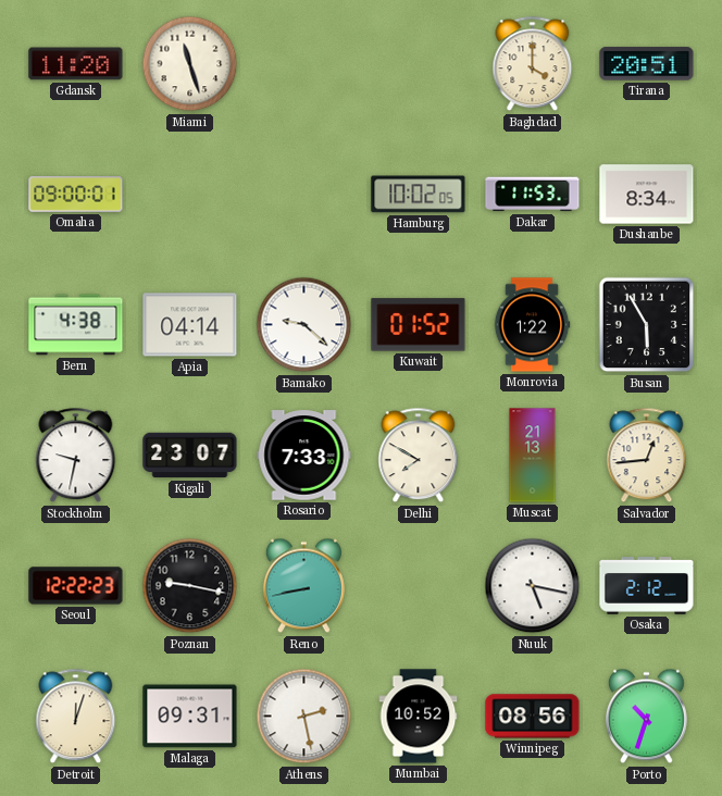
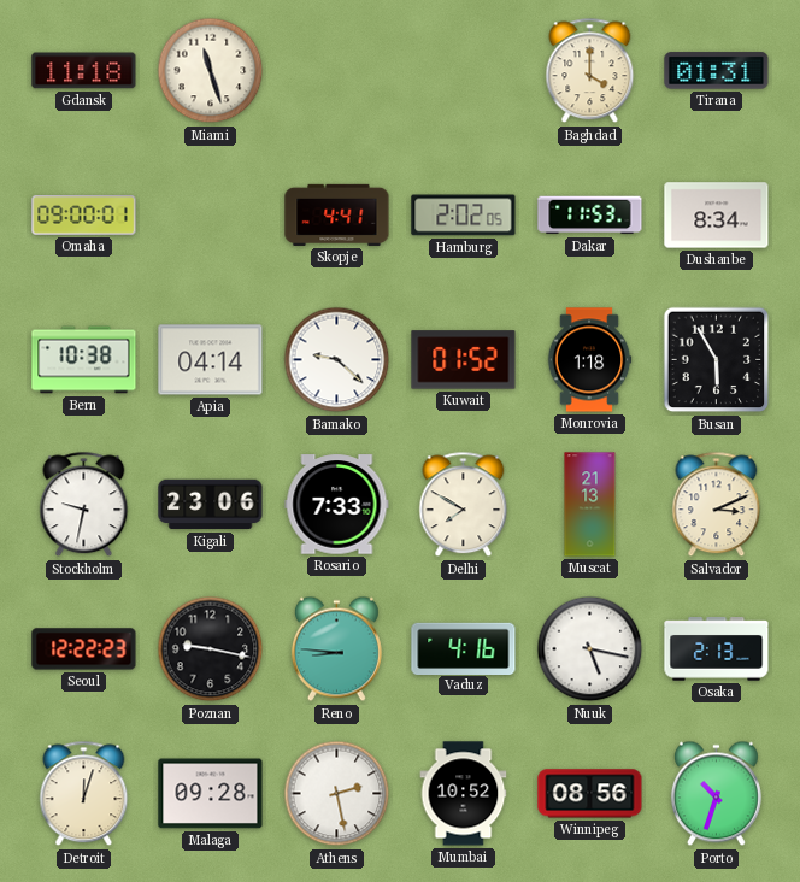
Gdansk: 11:20 -> 11:18 (84, 71)
Tirana: 20:51 -> 01:31 (717, 71)
Skopje: none -> 4:41 (337, 214)
Hamburg: 10:02 -> 2:02 (464, 216)
Bern: 4:38 -> 10:38 (84, 360)
Monrovia: 1:22 -> 1:18 (589, 360)
Kigali: 23:07 -> 23:06 (211, 505)
Salvador: 12:44 -> 3:11 (717, 505)
Reno: 8:43 -> 8:46 (336, 649)
Vaduz: none -> 4:16 (464, 648)
Osaka: 2:12 -> 2:13 (717, 649)
Malaga: 09:31 -> 09:28 (211, 794)
